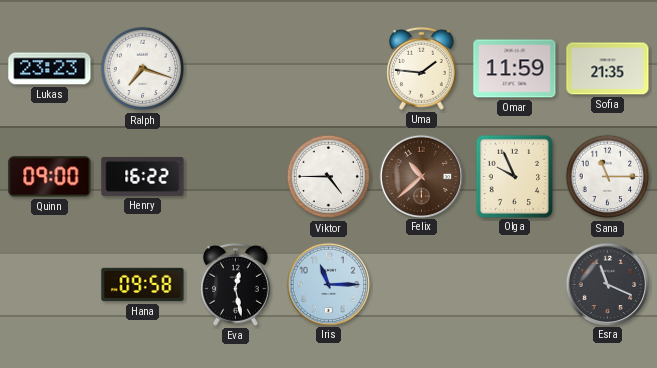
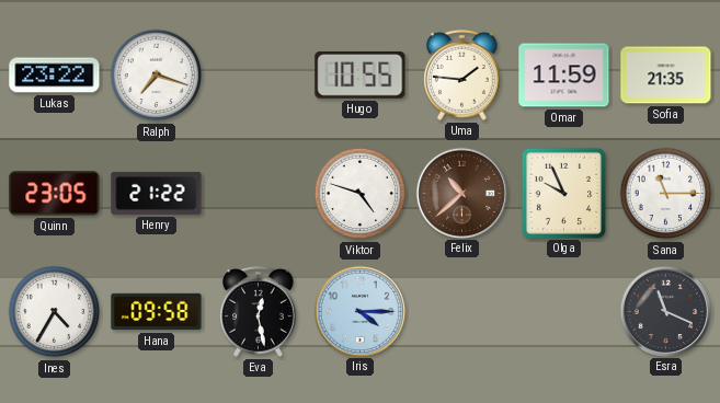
Lukas: 23:23 -> 23:22 (55, 76)
Hugo: none -> 10:55 (361, 76)
Quinn: 09:00 -> 23:05 (55, 194)
Henry: 16:22 -> 21:22 (157, 193)
Viktor: 4:45 -> 4:48 (361, 194)
Ines: none -> 4:35 (55, 312)
Iris: 11:15 -> 4:15 (359, 311)
